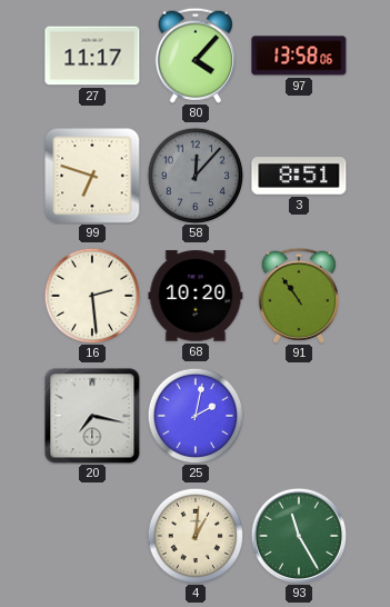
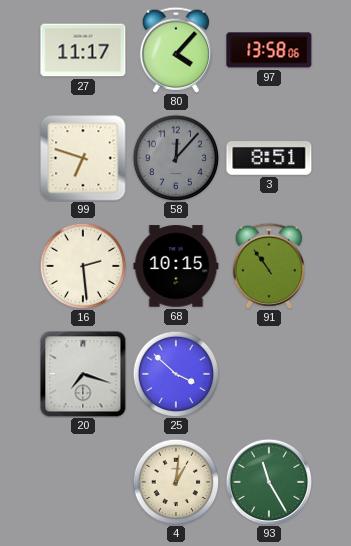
68: 10:20 -> 10:15 (176, 266)
20: 7:17 -> 7:18 (83, 374)
25: 2:02 -> 3:52 (176, 374)
